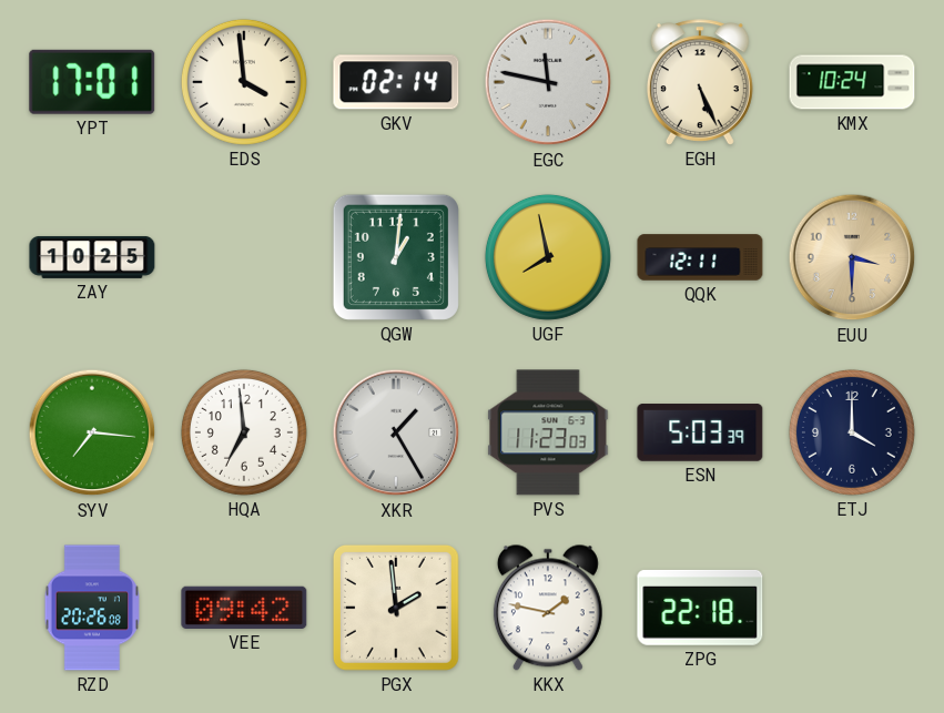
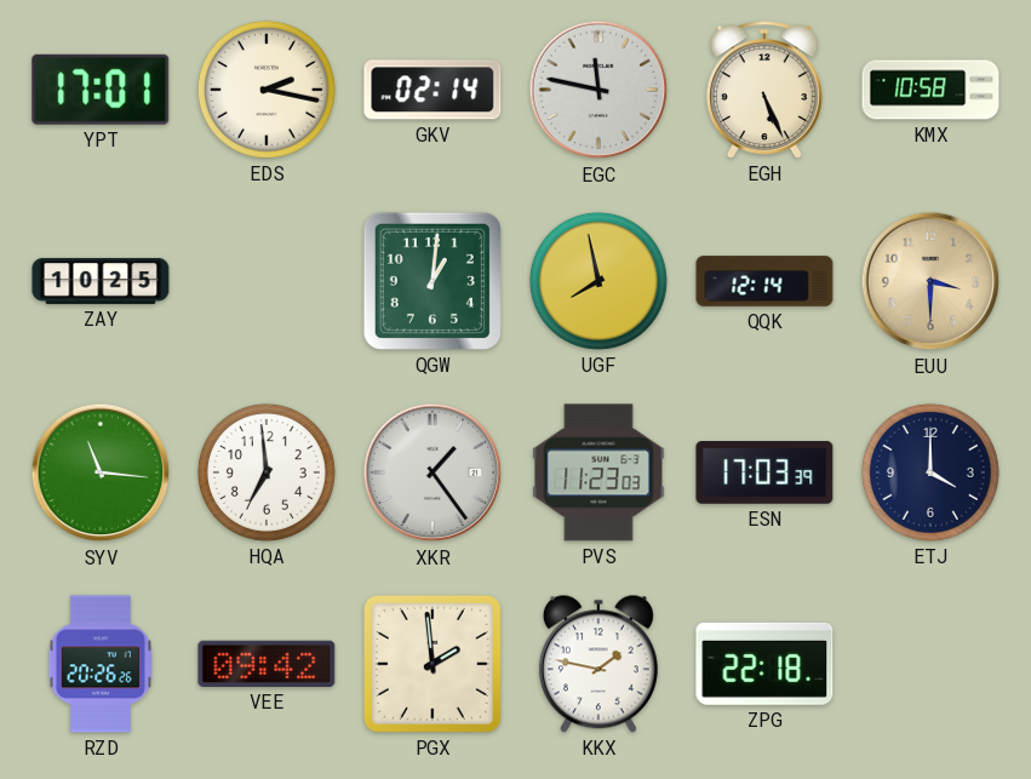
EDS: 3:59 -> 2:17 (267, 90)
KMX: 10:24 -> 10:58 (930, 90)
QQK: 12:11 -> 12:14 (764, 281)
SYV: 7:16 -> 11:16 (101, 472)
XKR: 1:25 -> 1:24 (433, 472)
ESN: 5:03 -> 17:03 (764, 472)
RZD: 20:26:08 -> 20:26:26 (101, 664)
